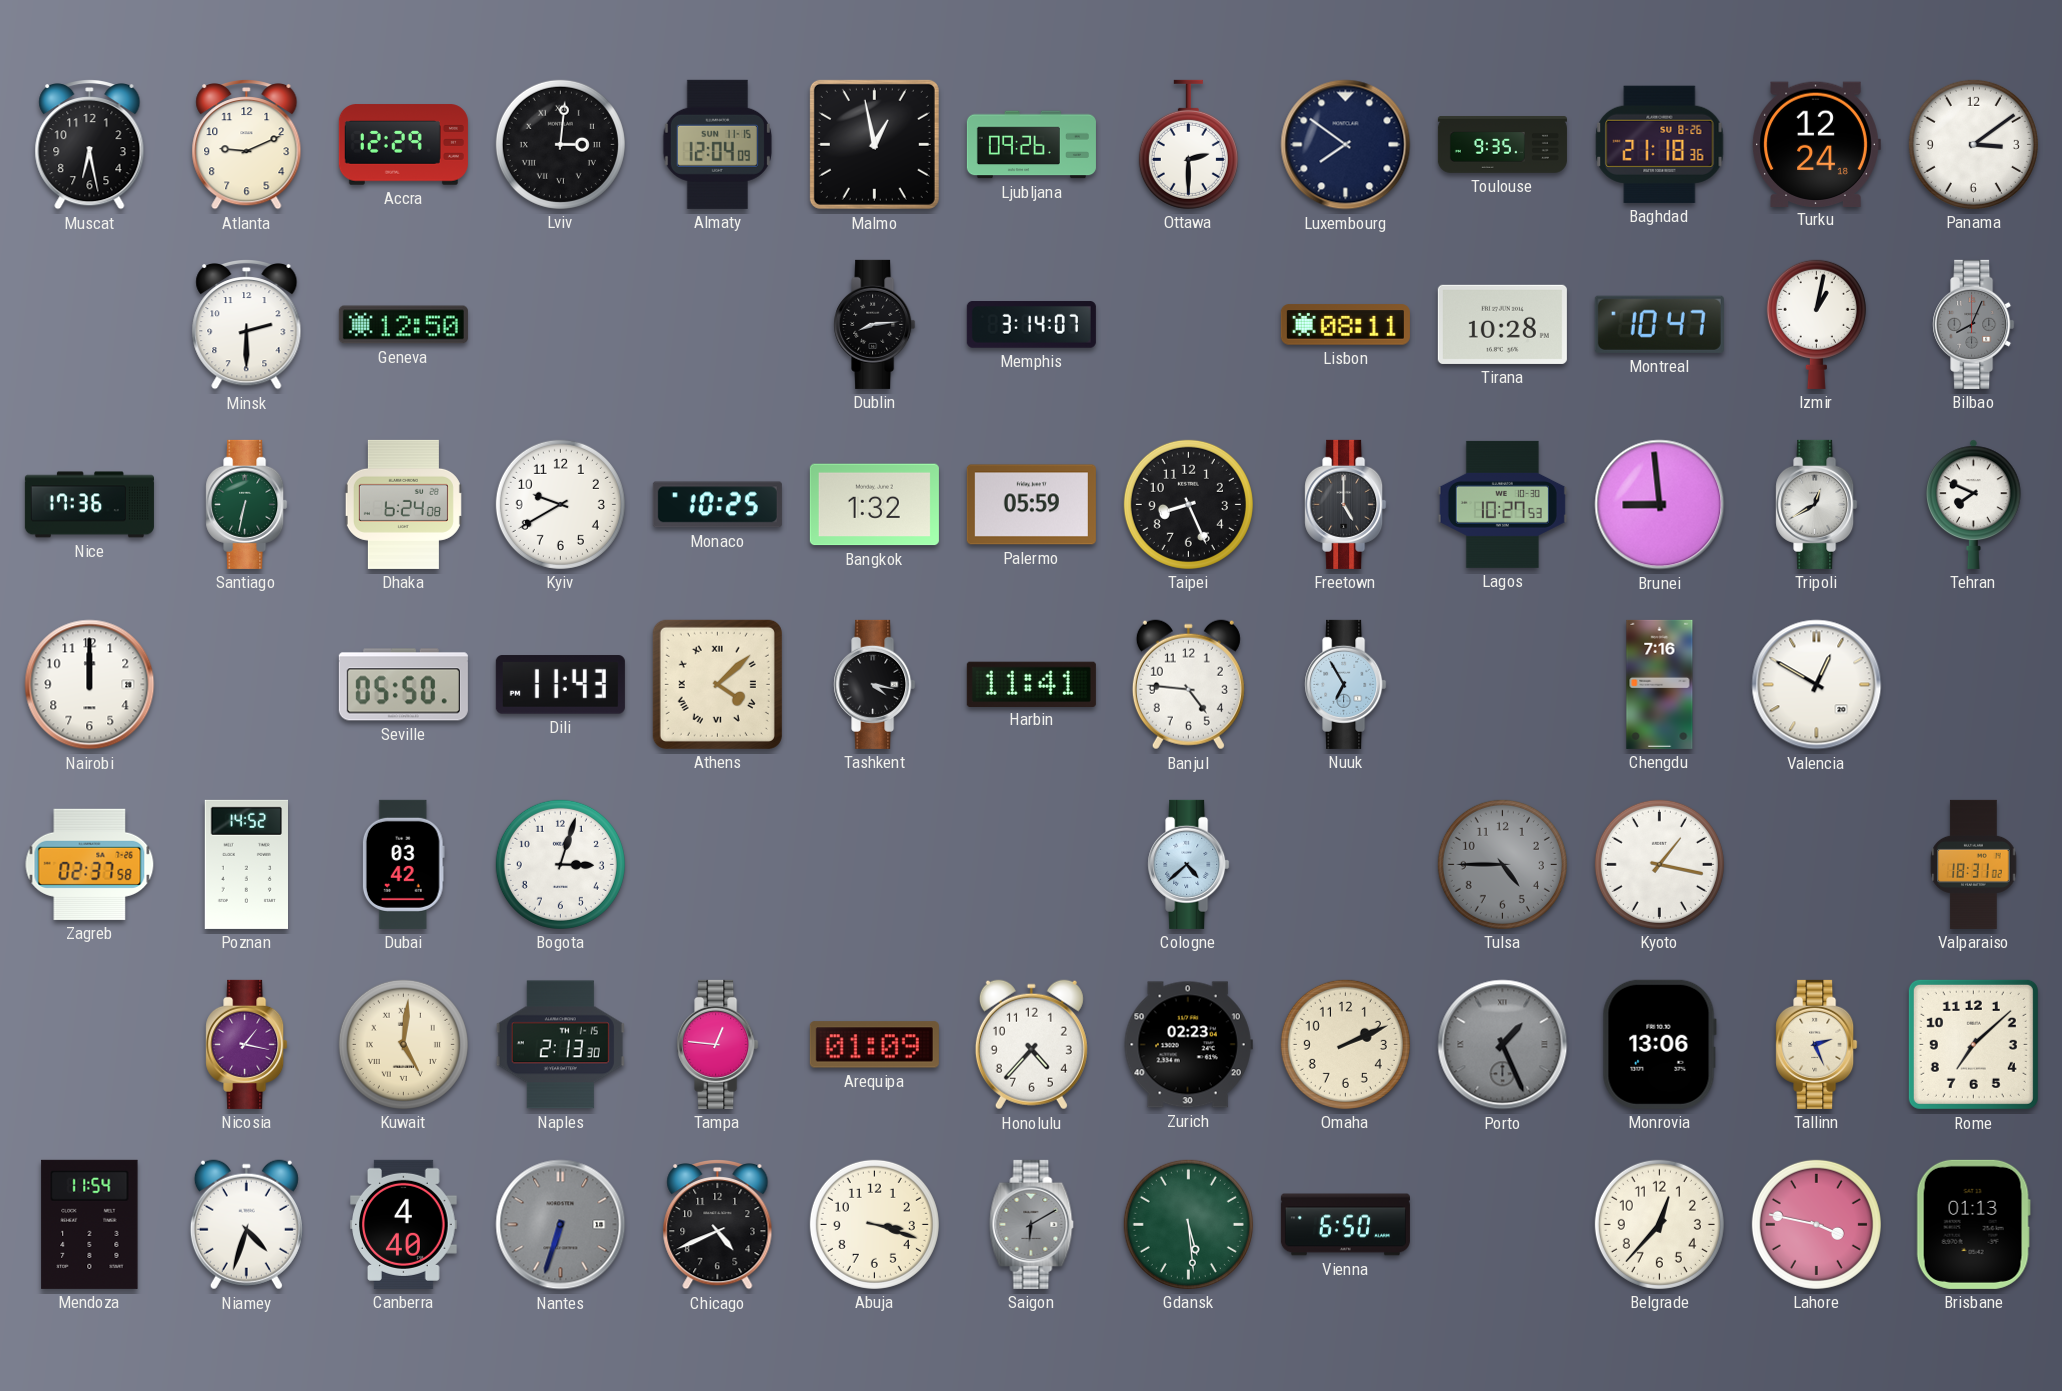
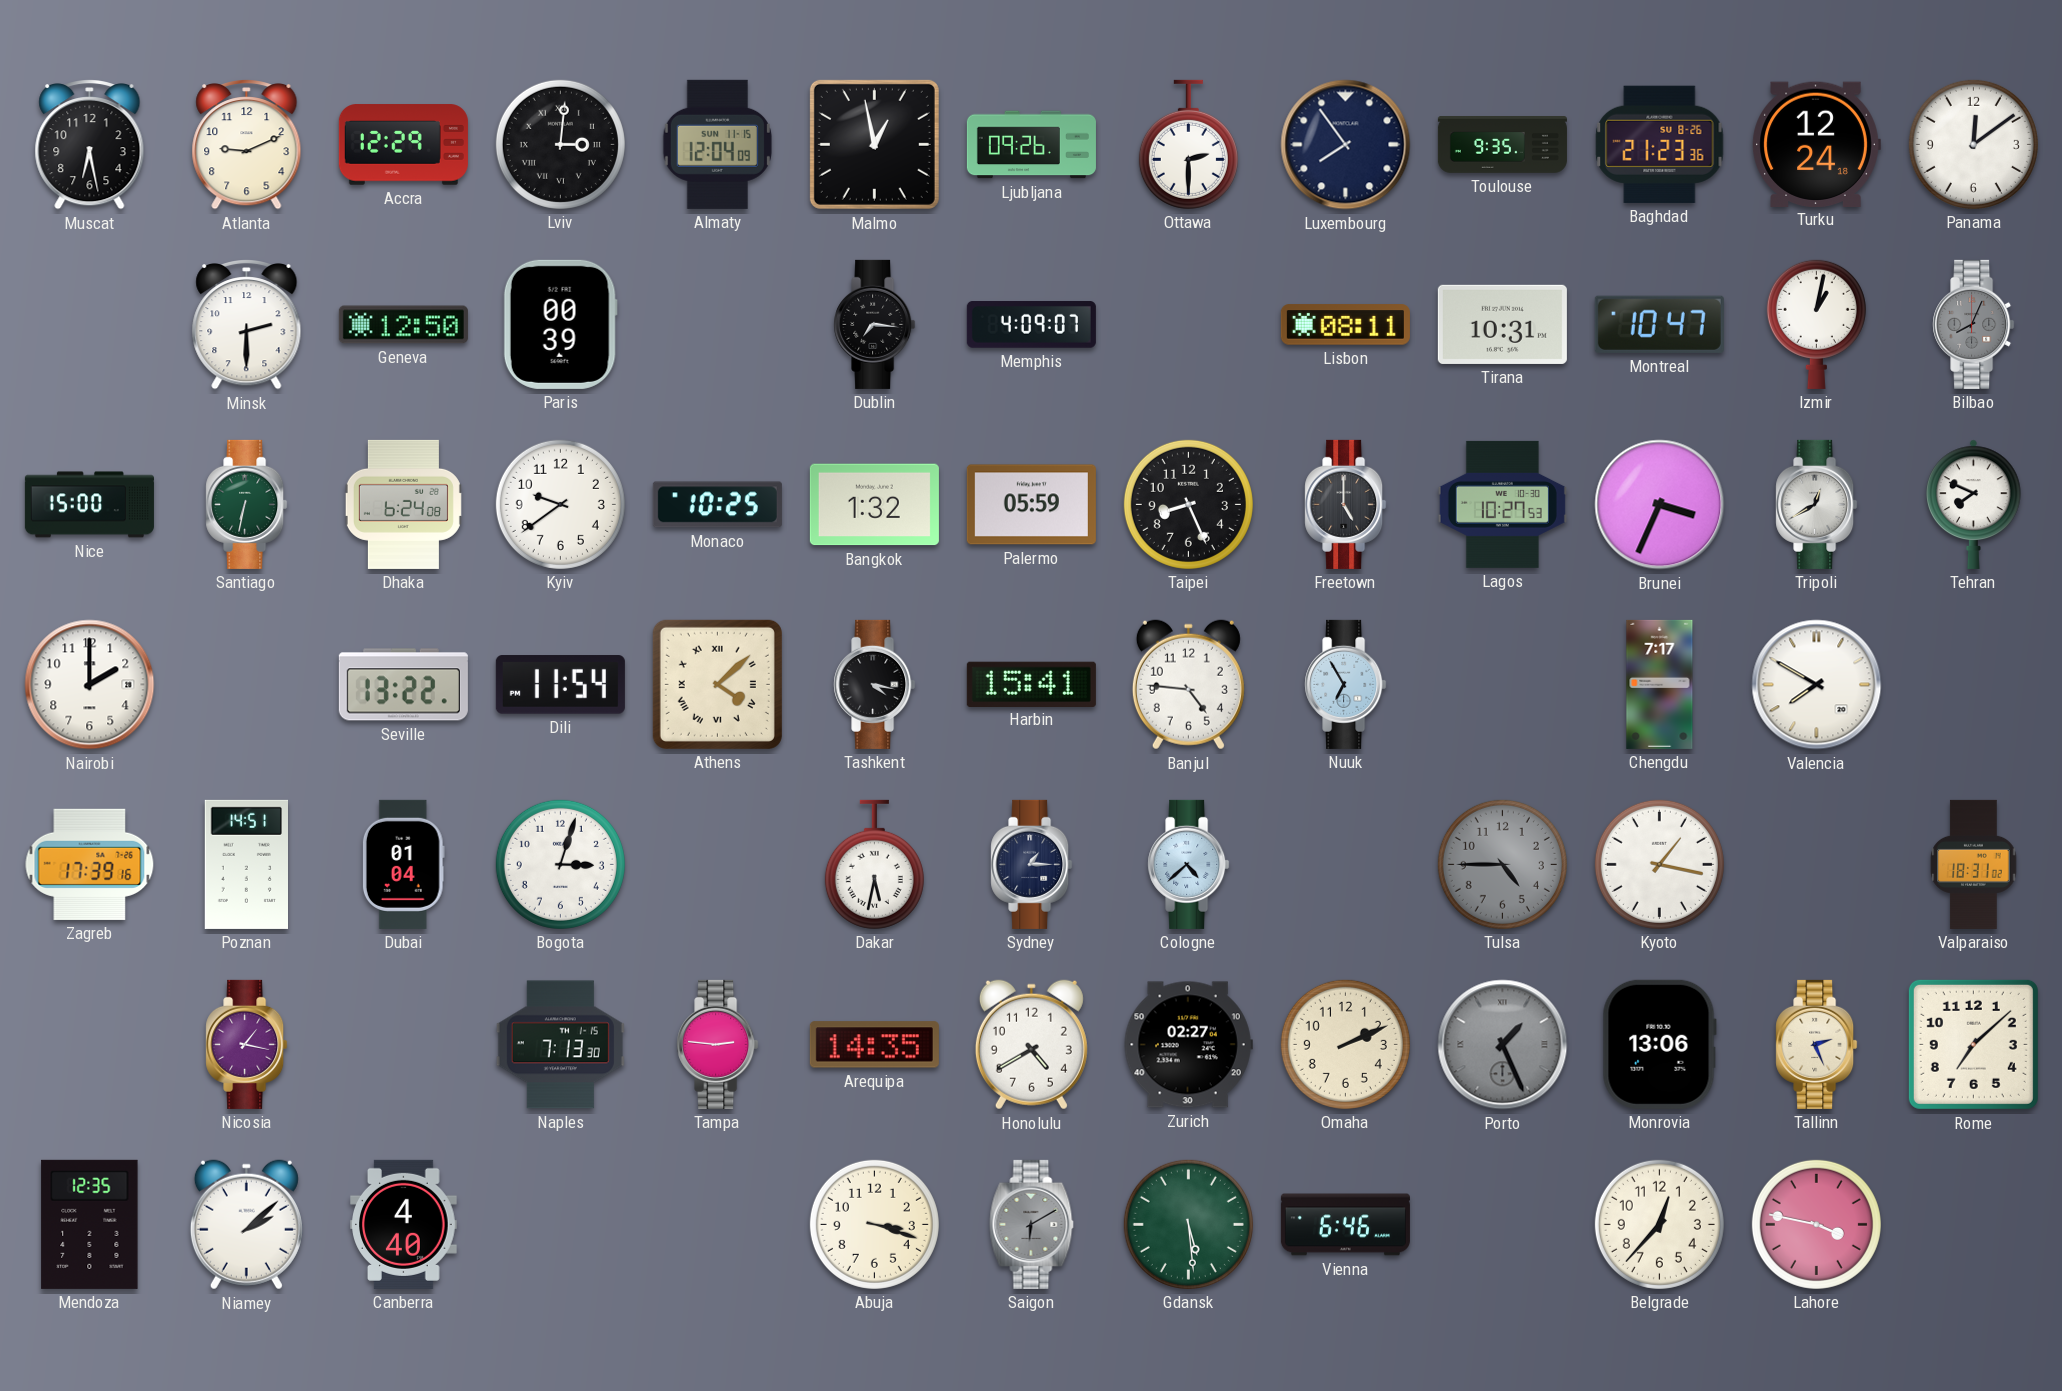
Luxembourg: 7:51 -> 7:54 (1346, 145)
Baghdad: 21:18 -> 21:23 (1660, 144)
Panama: 3:09 -> 12:09 (1973, 144)
Paris: none -> 00:39 (560, 324)
Dublin: 8:14 -> 7:16 (875, 324)
Memphis: 3:14 -> 4:09 (1031, 325)
Tirana: 10:28 -> 10:31 (1502, 324)
Nice: 17:36 -> 15:00 (89, 505)
Kyiv: 9:40 -> 9:39 (560, 504)
Brunei: 8:59 -> 3:34 (1660, 505)
Nairobi: 12:00 -> 2:00 (90, 685)
Seville: 05:50 -> 13:22 (403, 685)
Dili: 11:43 -> 11:54 (560, 685)
Harbin: 11:41 -> 15:41 (1031, 684)
Chengdu: 7:16 -> 7:17 (1660, 684)
Valencia: 12:50 -> 7:50 (1817, 685)
Zagreb: 02:37 -> 17:39 (90, 864)
Poznan: 14:52 -> 14:51 (246, 864)
Dubai: 03:42 -> 01:04 (403, 864)
Dakar: none -> 5:32 (874, 864)
Sydney: none -> 1:15 (1032, 864)
Kuwait: 5:01 -> none (403, 1044)
Naples: 2:13 -> 7:13 (560, 1045)
Tampa: 12:46 -> 2:46 (718, 1044)
Arequipa: 01:09 -> 14:35 (874, 1045)
Honolulu: 4:37 -> 4:40 (1031, 1045)
Zurich: 02:23 -> 02:27 (1188, 1045)
Mendoza: 11:54 -> 12:35 (90, 1224)
Niamey: 4:33 -> 2:08 (246, 1225)
Nantes: 6:33 -> none (561, 1225)
Chicago: 4:41 -> none (718, 1225)
Vienna: 6:50 -> 6:46 (1345, 1225)
Brisbane: 01:13 -> none (1973, 1224)
